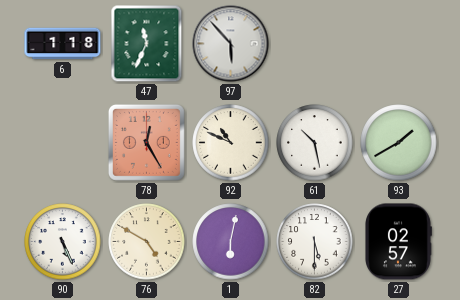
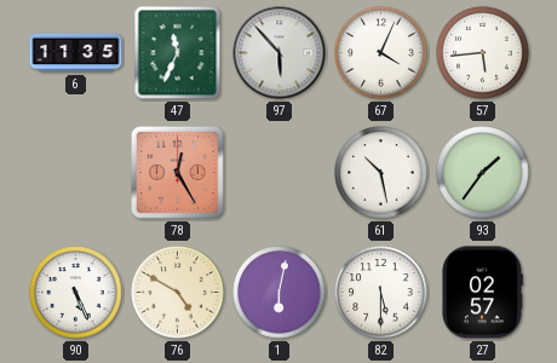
6: 1:18 -> 11:35 (76, 53)
67: none -> 4:04 (381, 53)
57: none -> 5:44 (483, 53)
92: 10:49 -> none (231, 143)
93: 1:40 -> 1:36 (483, 173)
